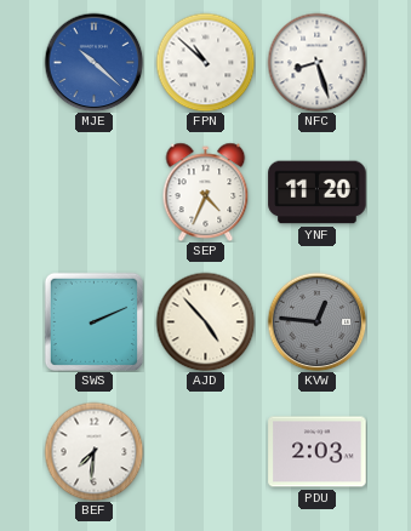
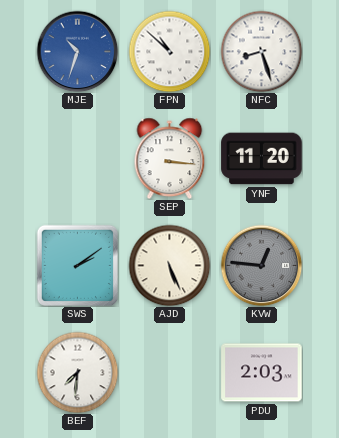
MJE: 10:22 -> 10:33 (77, 51)
SEP: 4:34 -> 3:16 (170, 158)
SWS: 2:11 -> 2:09 (77, 265)
AJD: 4:53 -> 5:26 (169, 265)
